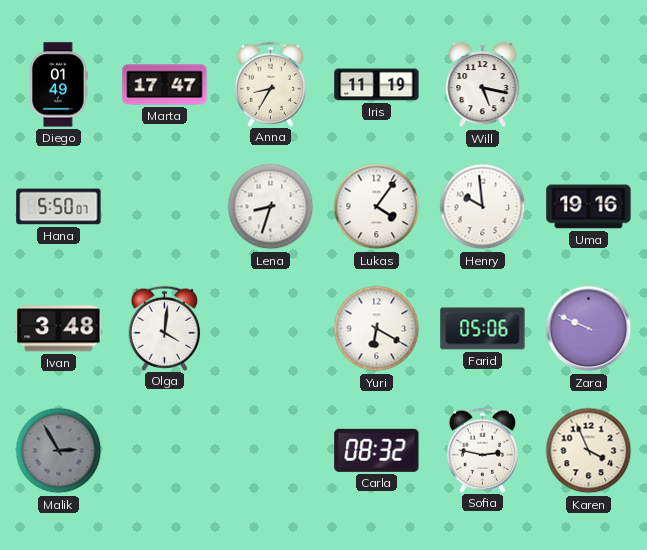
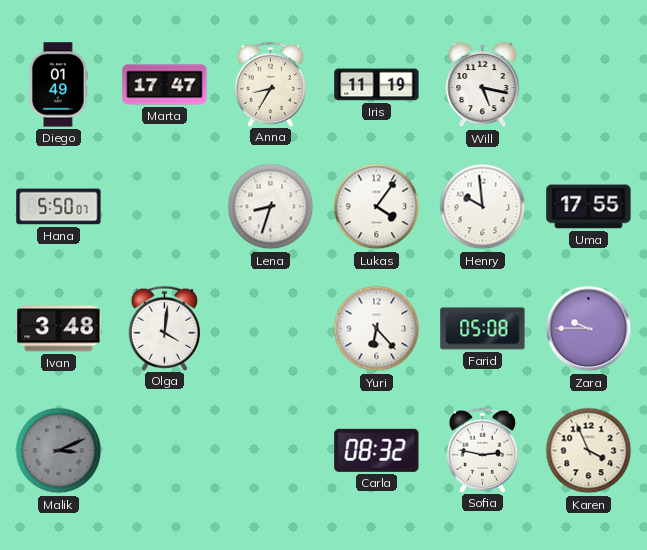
Uma: 19:16 -> 17:55 (589, 207)
Yuri: 6:20 -> 6:23 (377, 329)
Farid: 05:06 -> 05:08 (483, 329)
Zara: 9:49 -> 9:45 (589, 329)
Malik: 2:55 -> 3:11 (59, 451)
